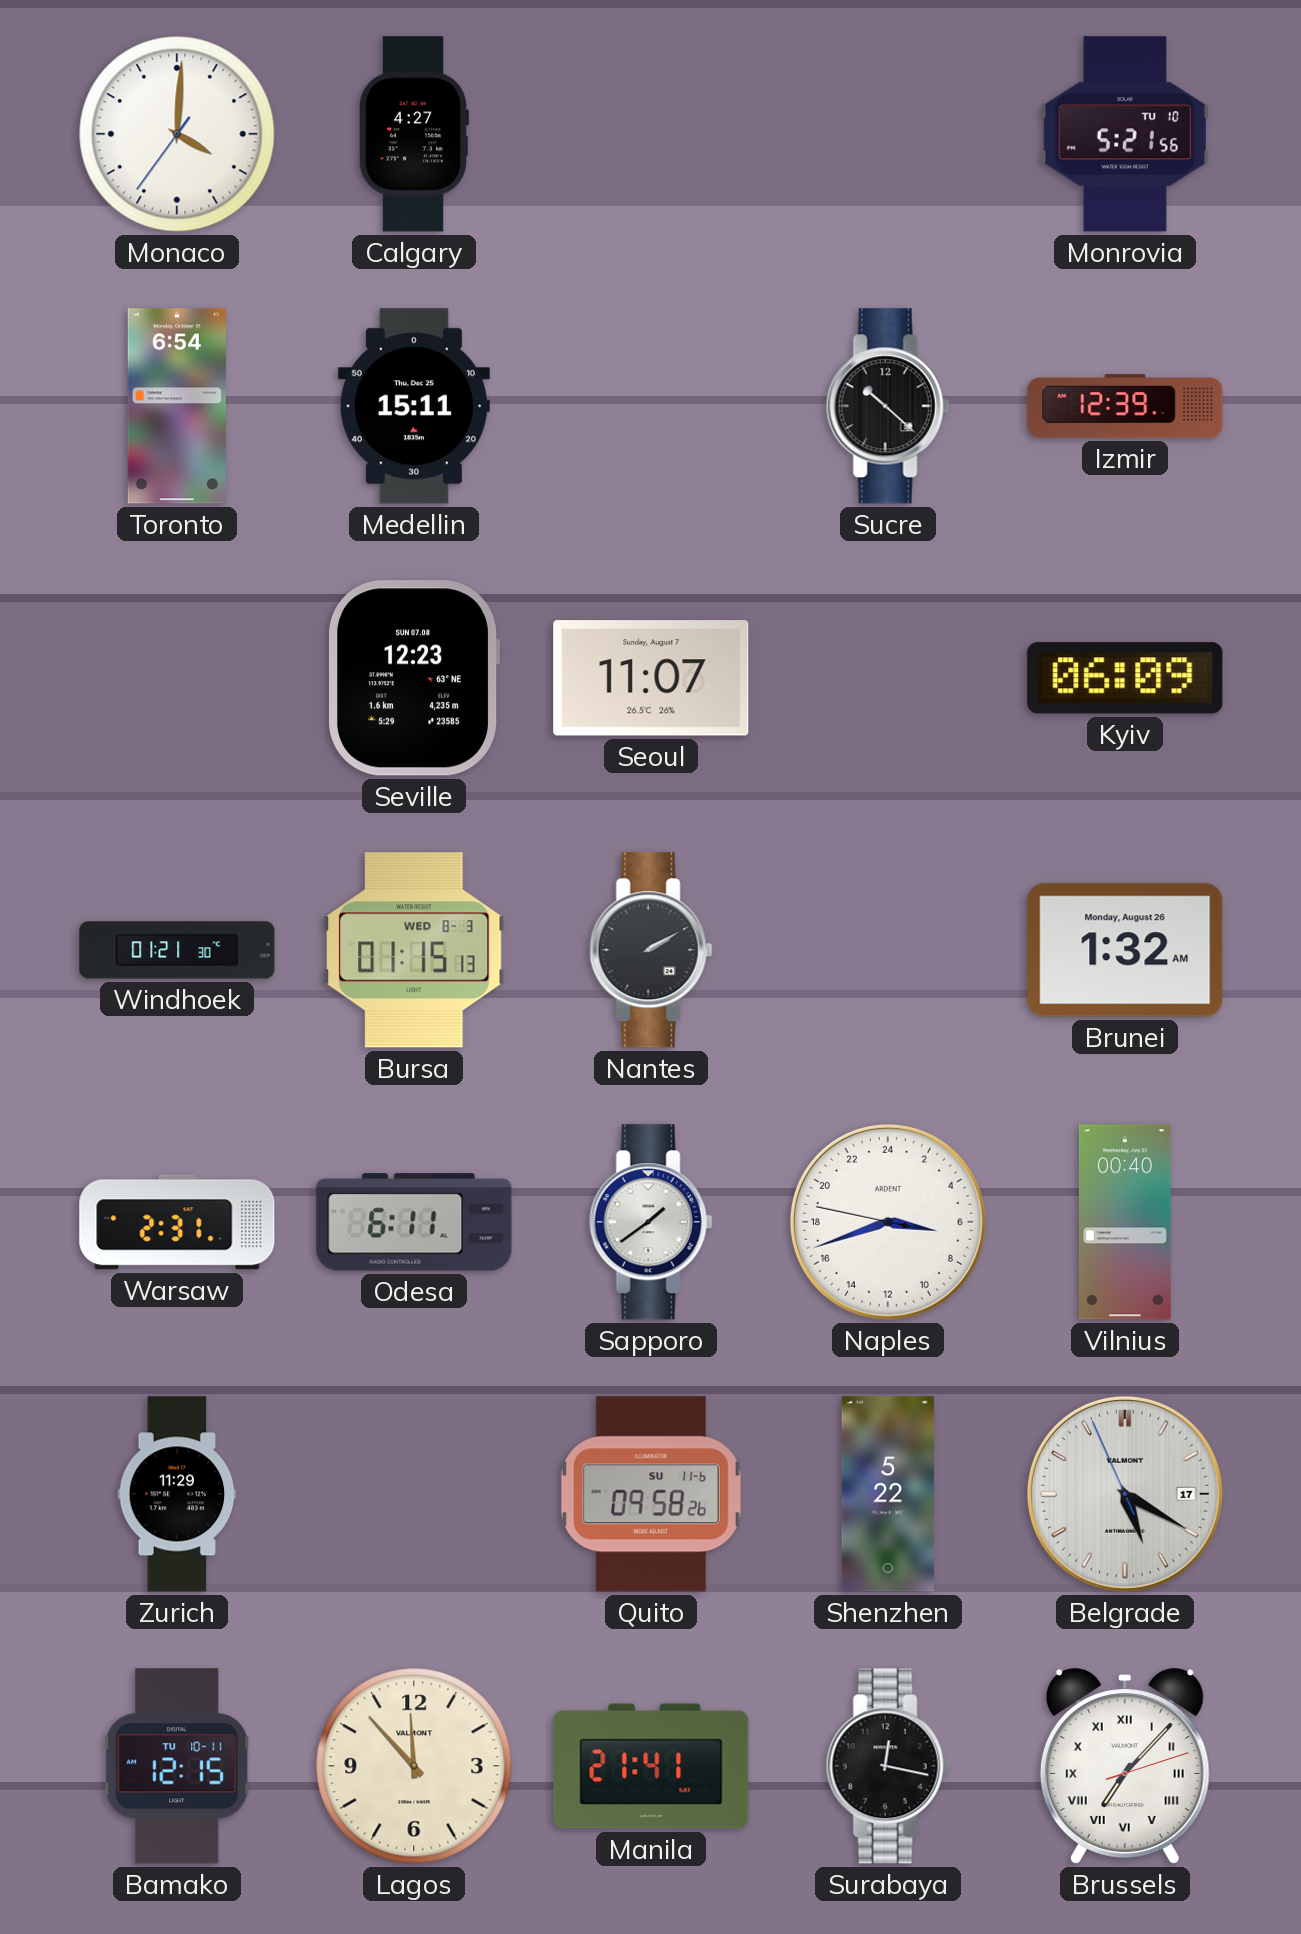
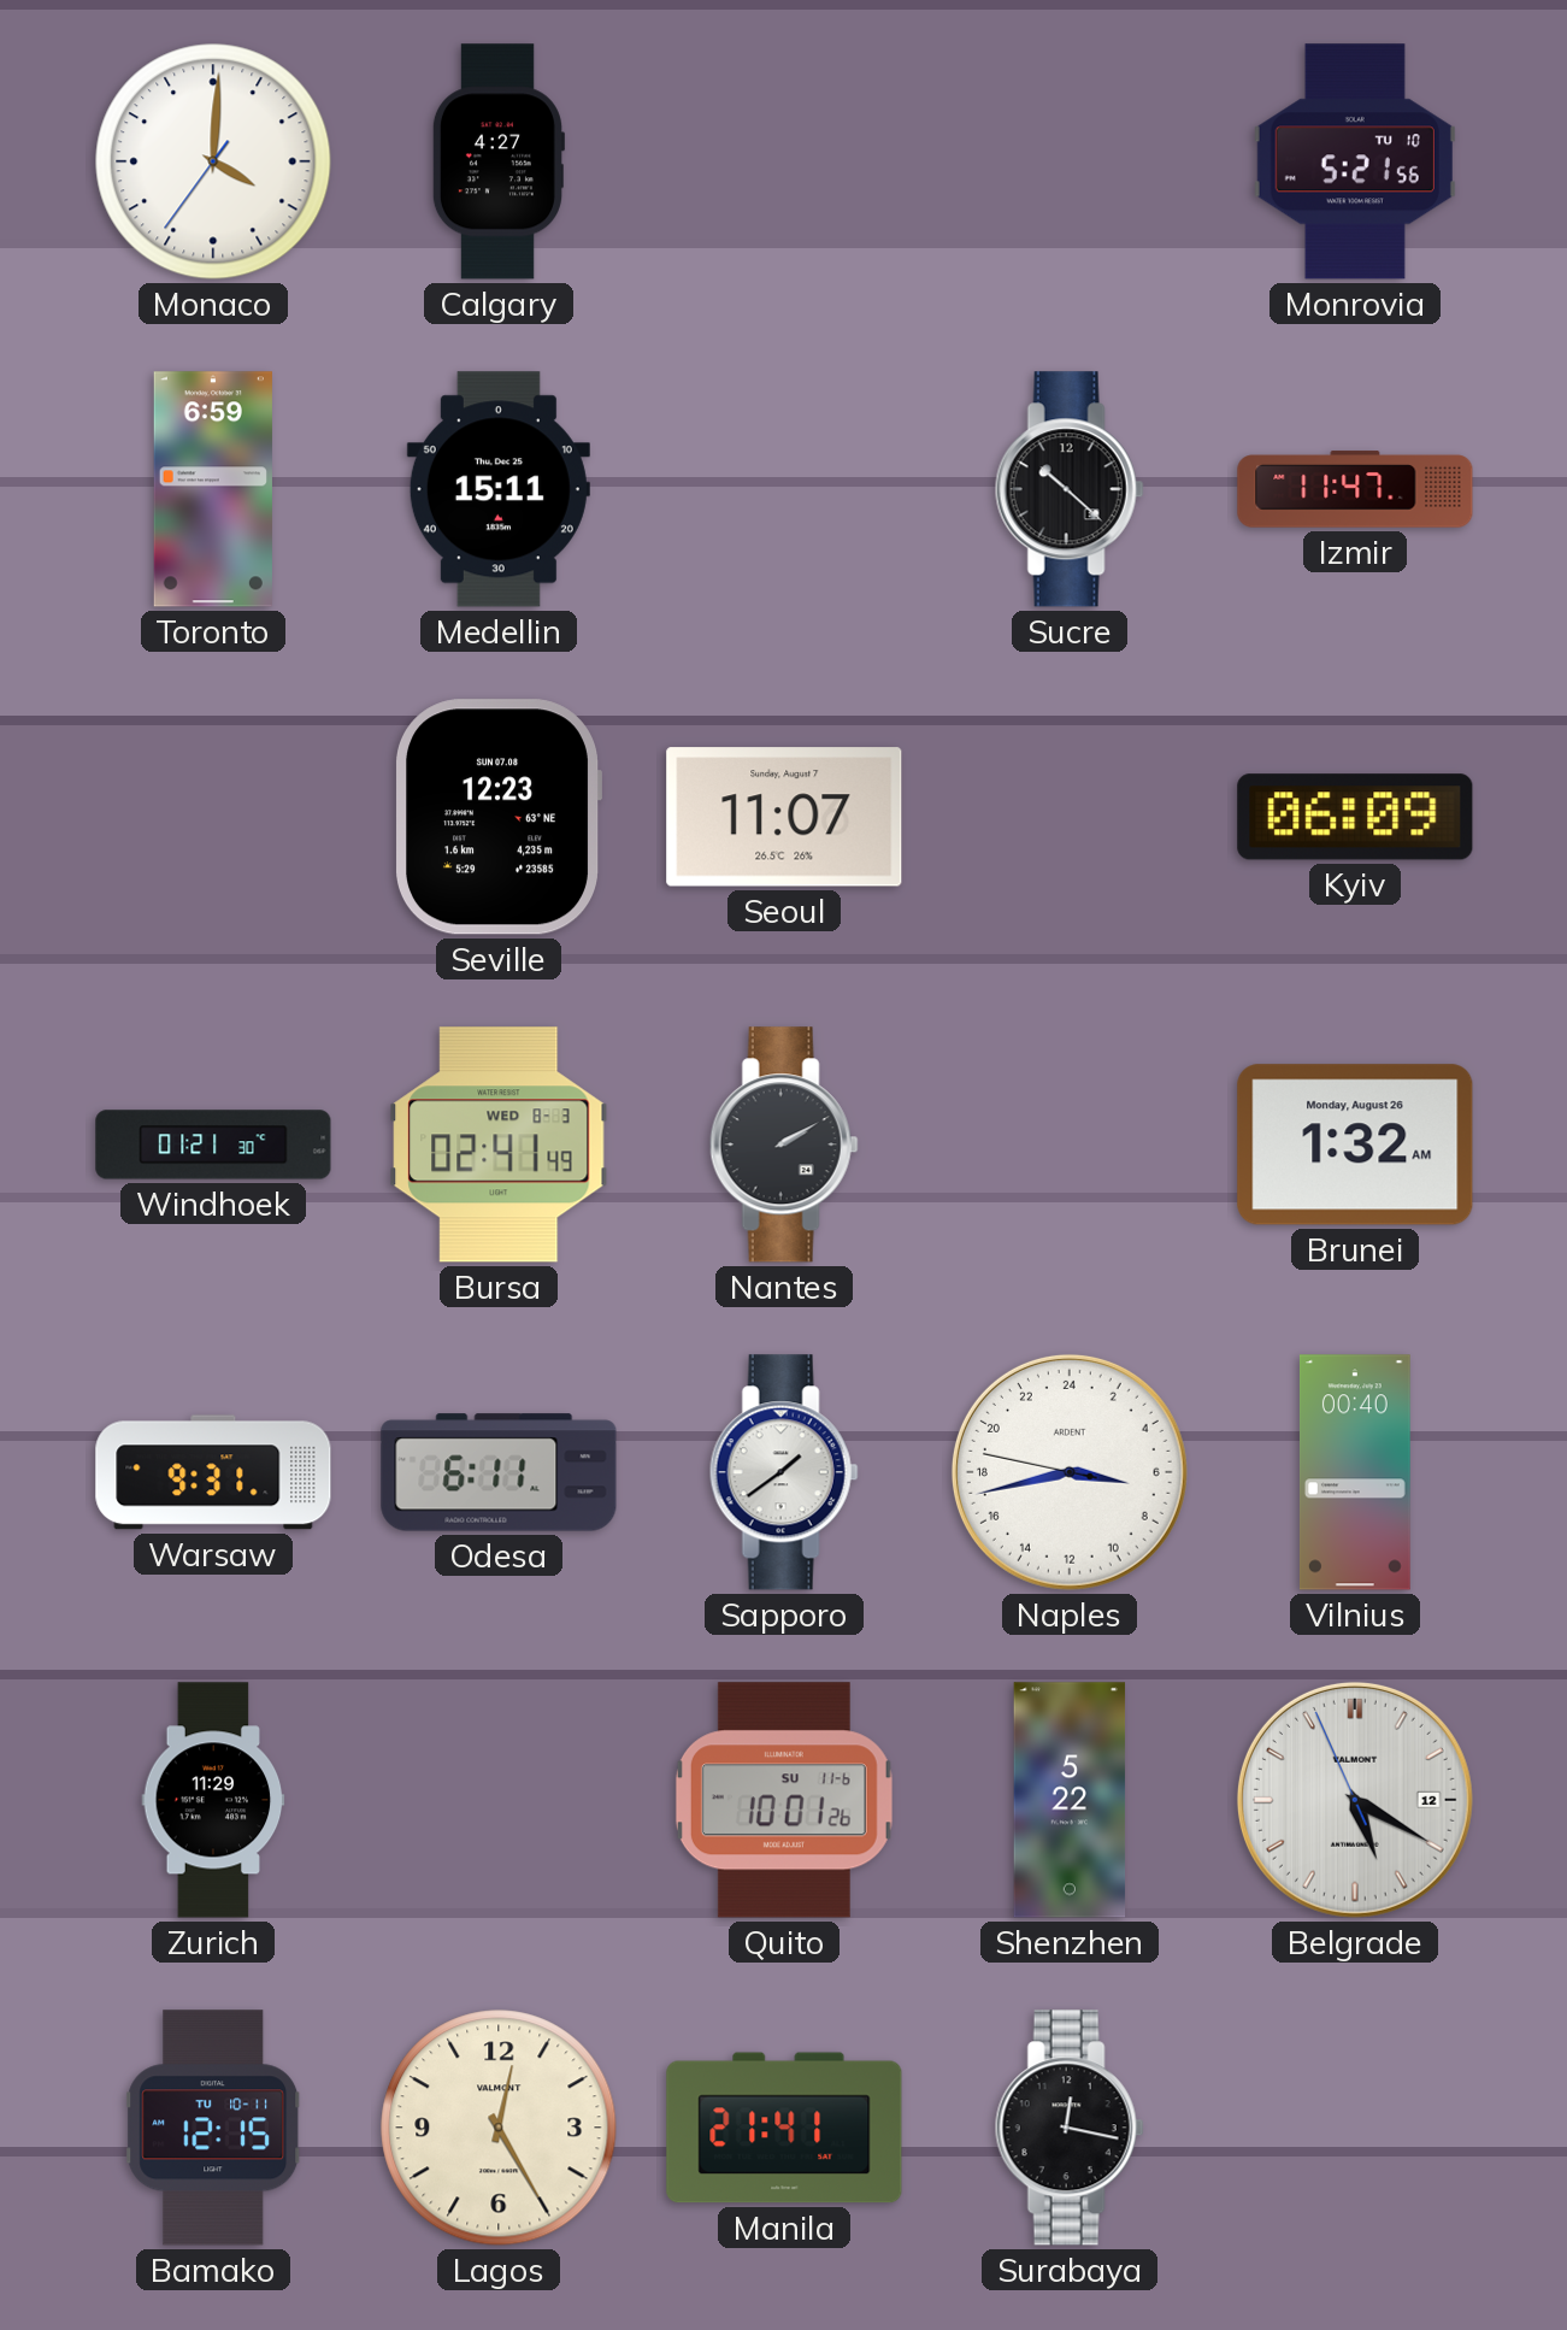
Toronto: 6:54 -> 6:59 (213, 489)
Izmir: 12:39 -> 11:47 (1355, 489)
Bursa: 01:15 -> 02:41 (499, 1145)
Warsaw: 2:31 -> 9:31 (213, 1472)
Naples: 6:41 -> 6:42 (1070, 1472)
Quito: 09:58 -> 10:01 (784, 1800)
Belgrade date: 17 -> 12 (1355, 1800)
Lagos: 11:53 -> 12:25 (499, 2128)
Brussels: 7:07 -> none (1125, 1766)
